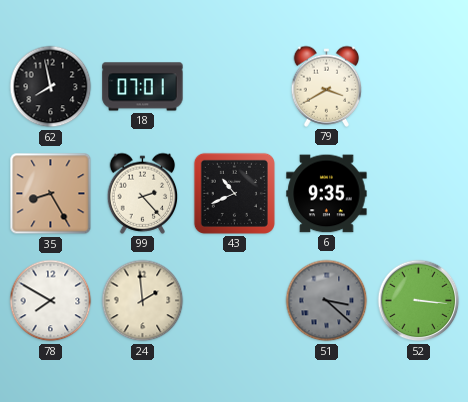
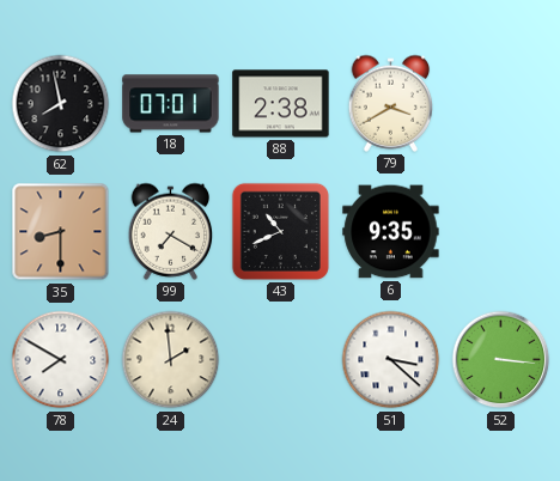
88: none -> 2:38 (281, 104)
35: 8:25 -> 8:30 (61, 232)
99: 2:23 -> 7:20 (171, 231)
51 dial: grey -> white (391, 360)
